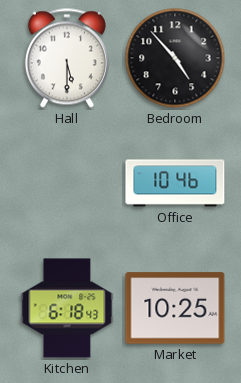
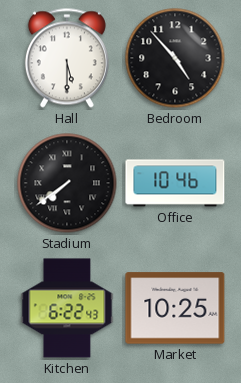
Stadium: none -> 7:39 (67, 183)
Kitchen: 6:18 -> 6:22 (67, 308)
